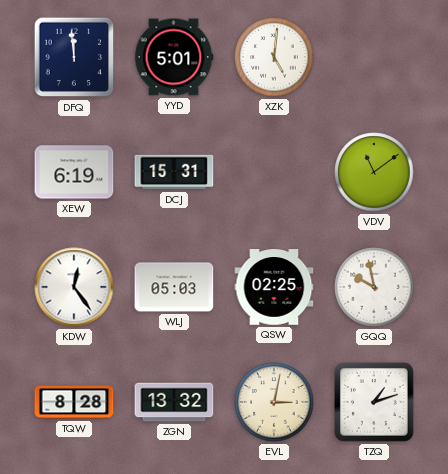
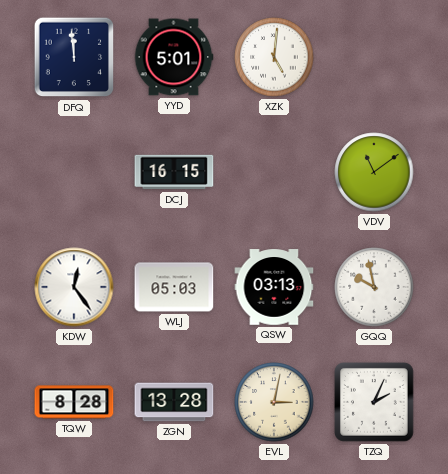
XEW: 6:19 -> none (74, 172)
DCJ: 15:31 -> 16:15 (174, 172)
QSW: 02:25 -> 03:13 (274, 287)
ZGN: 13:32 -> 13:28 (174, 402)
TZQ: 1:12 -> 2:04 (374, 402)
